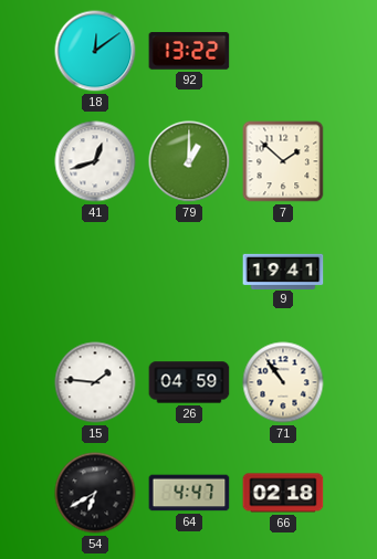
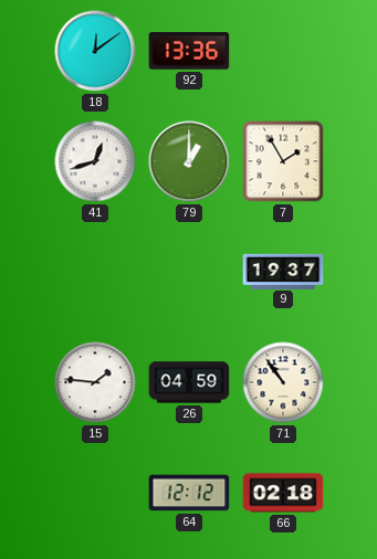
92: 13:22 -> 13:36 (189, 51)
7: 1:52 -> 1:55 (283, 161)
9: 19:41 -> 19:37 (283, 271)
54: 6:40 -> none (95, 493)
64: 4:47 -> 12:12 (189, 493)
